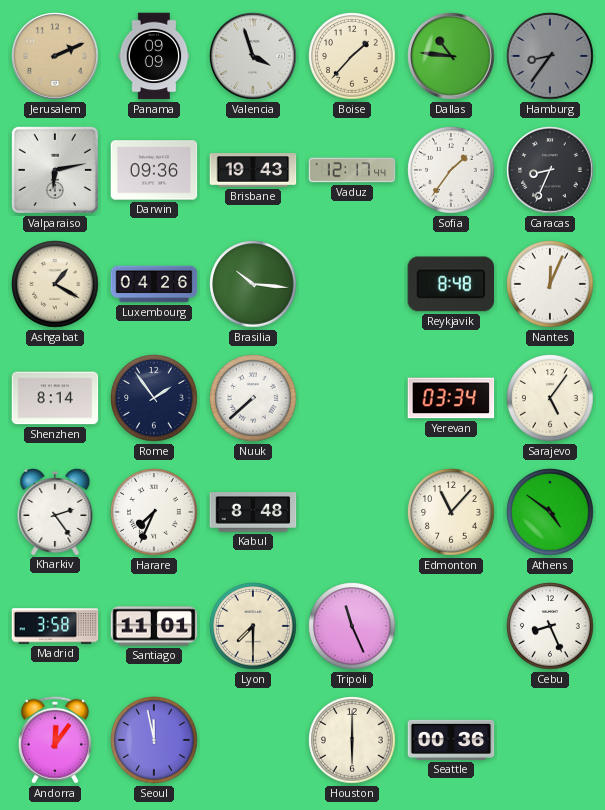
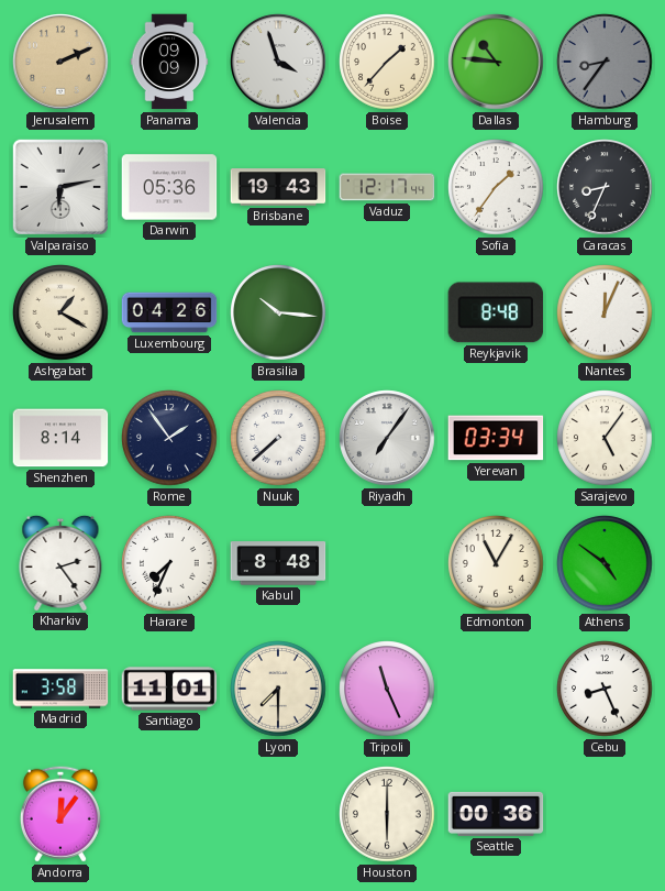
Darwin: 09:36 -> 05:36 (169, 187)
Riyadh: none -> 7:06 (387, 438)
Edmonton: 11:07 -> 11:05 (496, 563)
Seoul: 11:58 -> none (154, 740)
